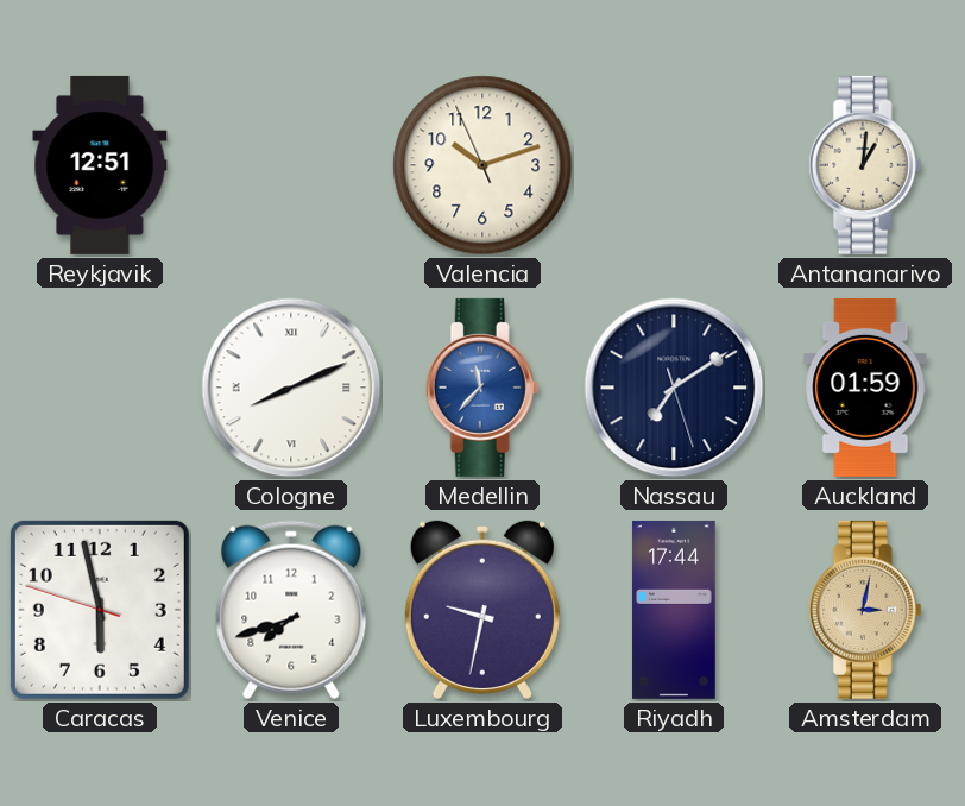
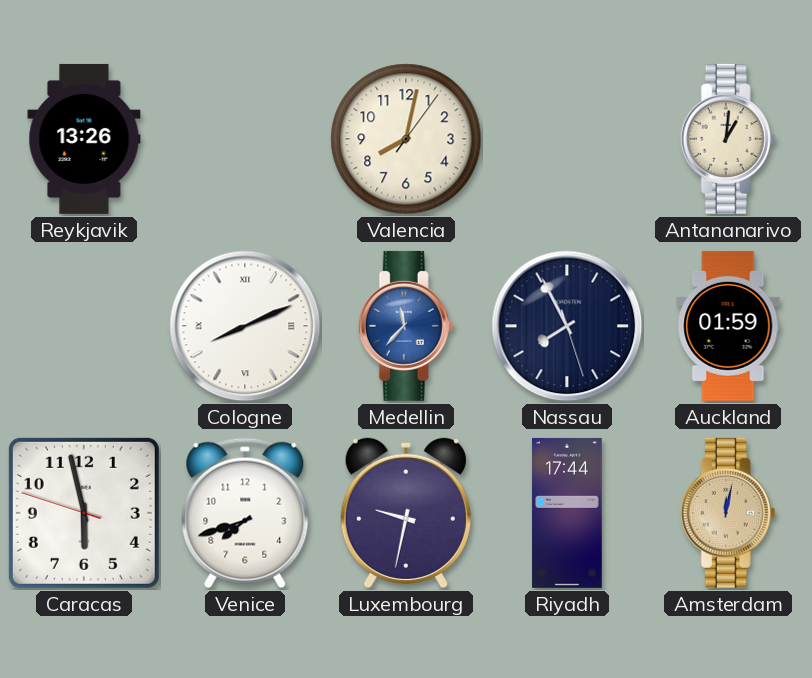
Reykjavik: 12:51 -> 13:26 (84, 139)
Valencia: 10:11 -> 8:02 (406, 139)
Nassau: 7:09 -> 7:55 (567, 326)
Amsterdam: 3:02 -> 12:02 (728, 513)
